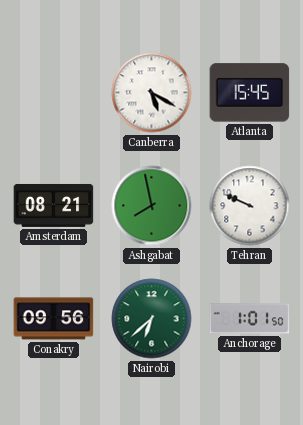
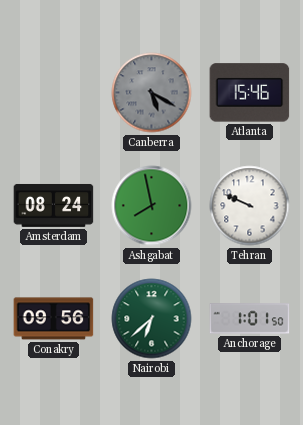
Canberra dial: white -> grey (152, 93)
Atlanta: 15:45 -> 15:46 (250, 93)
Amsterdam: 08:21 -> 08:24 (54, 206)
